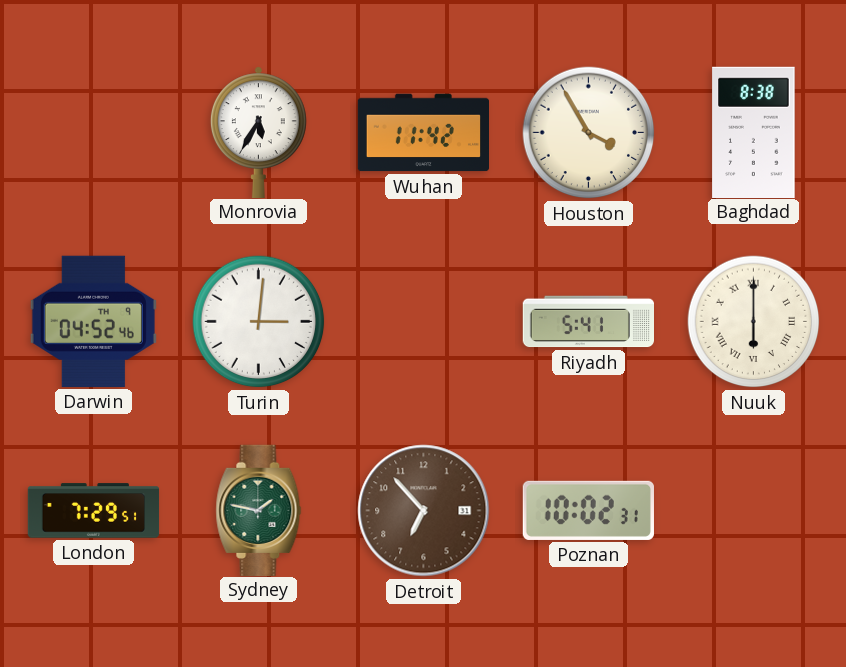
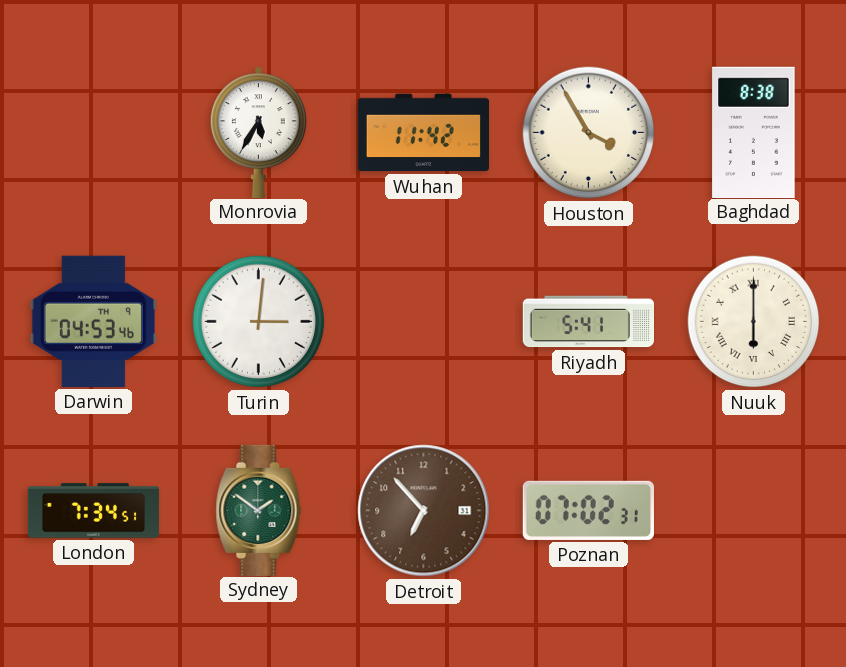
Darwin: 04:52 -> 04:53 (93, 321)
London: 7:29 -> 7:34 (94, 511)
Sydney: 1:47 -> 1:51 (259, 510)
Poznan: 10:02 -> 07:02 (588, 510)
